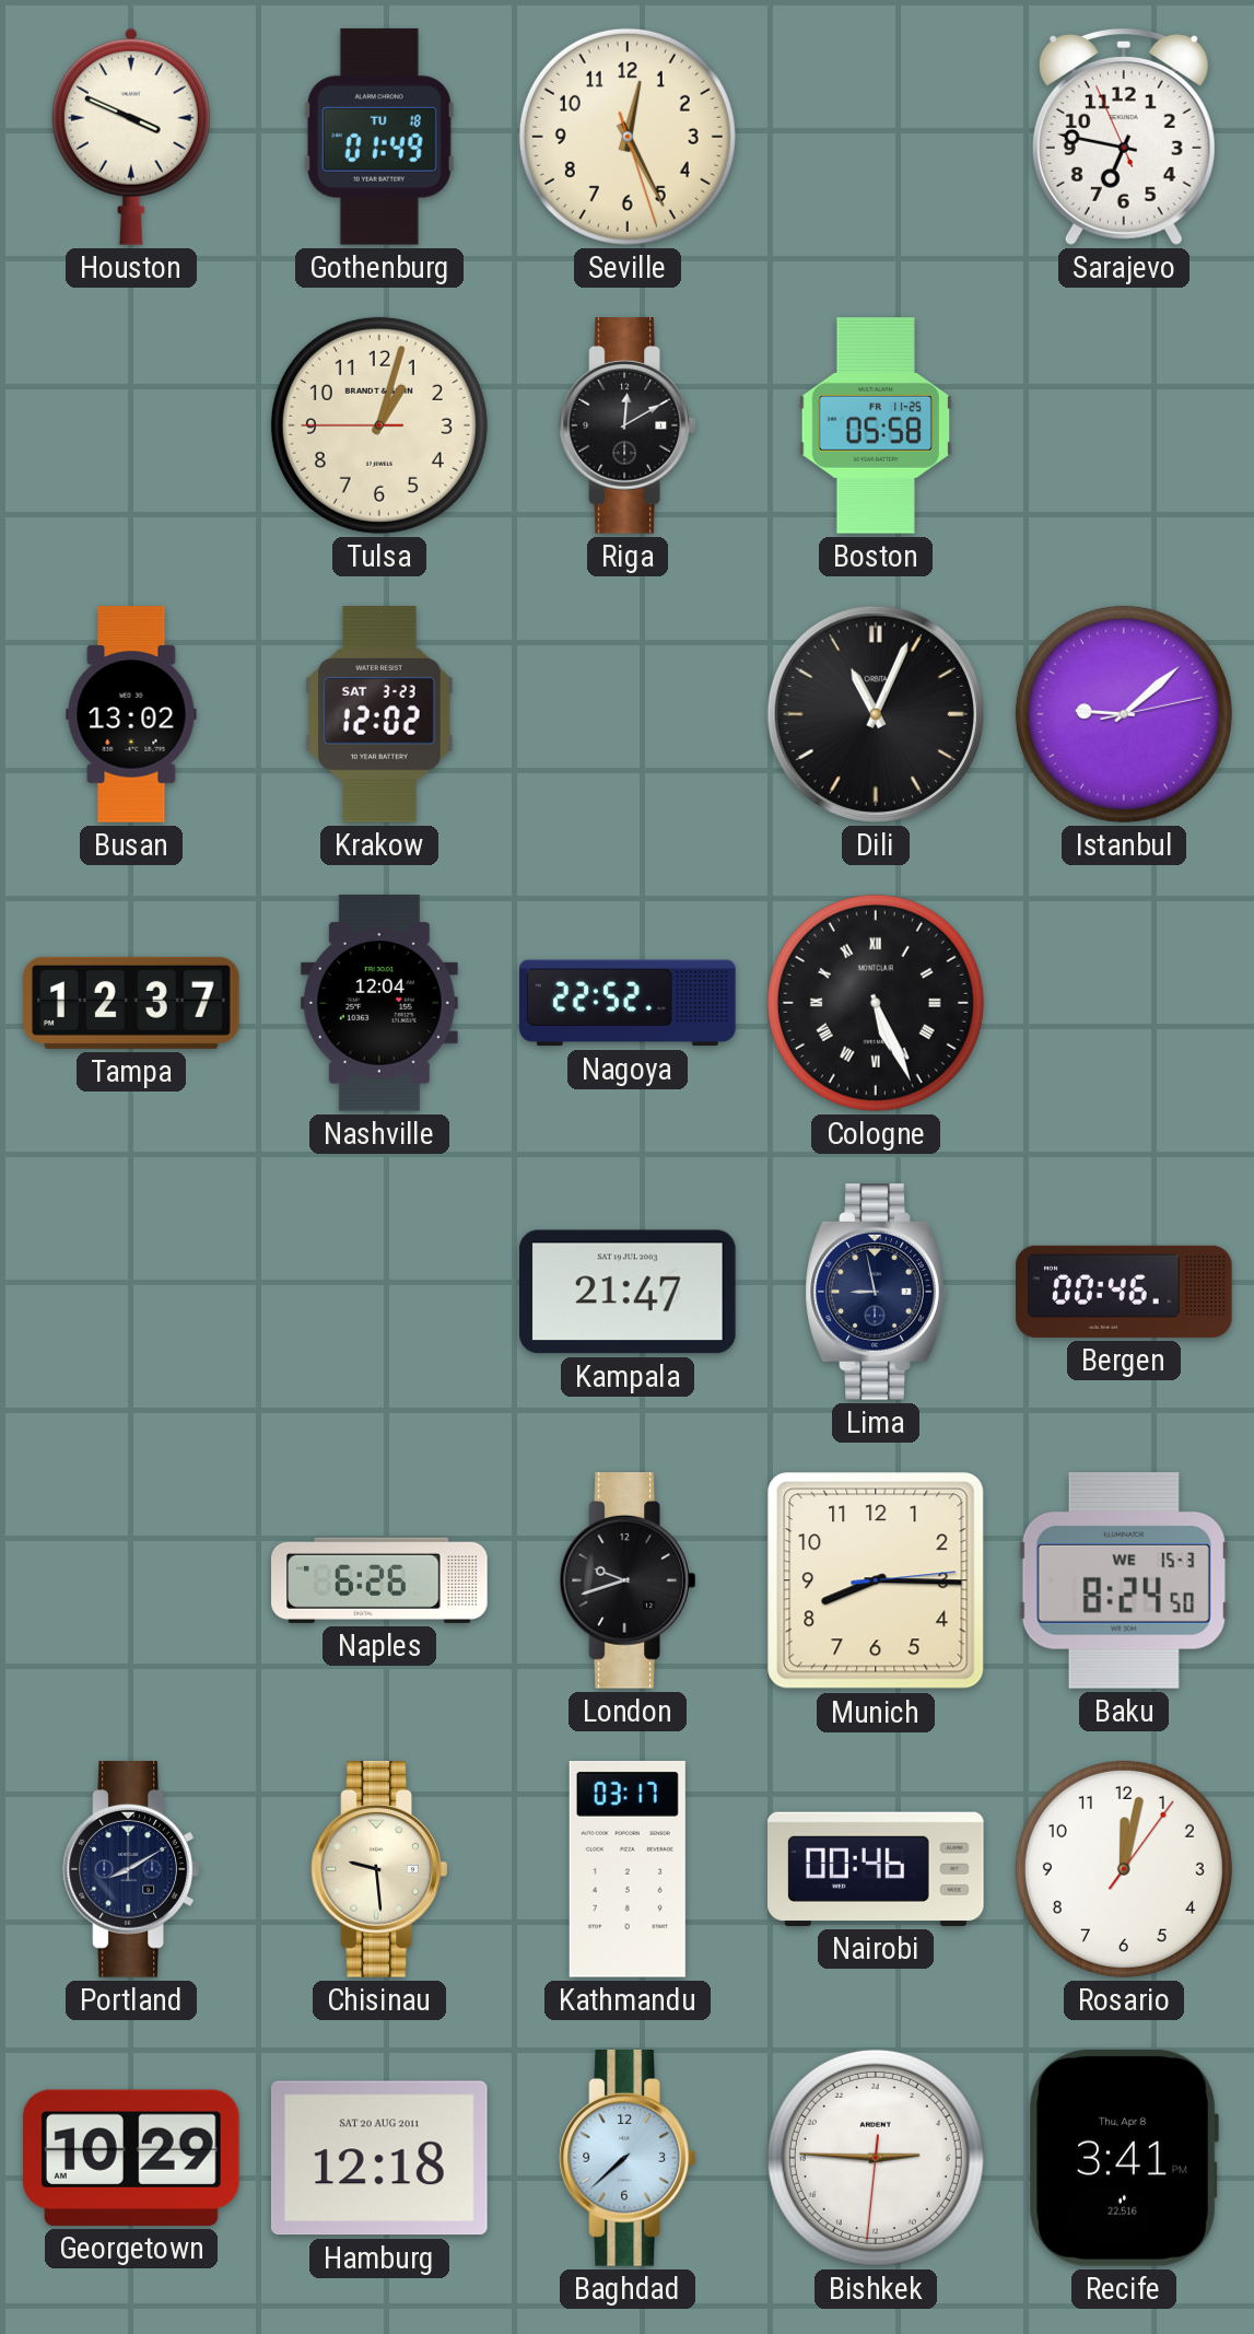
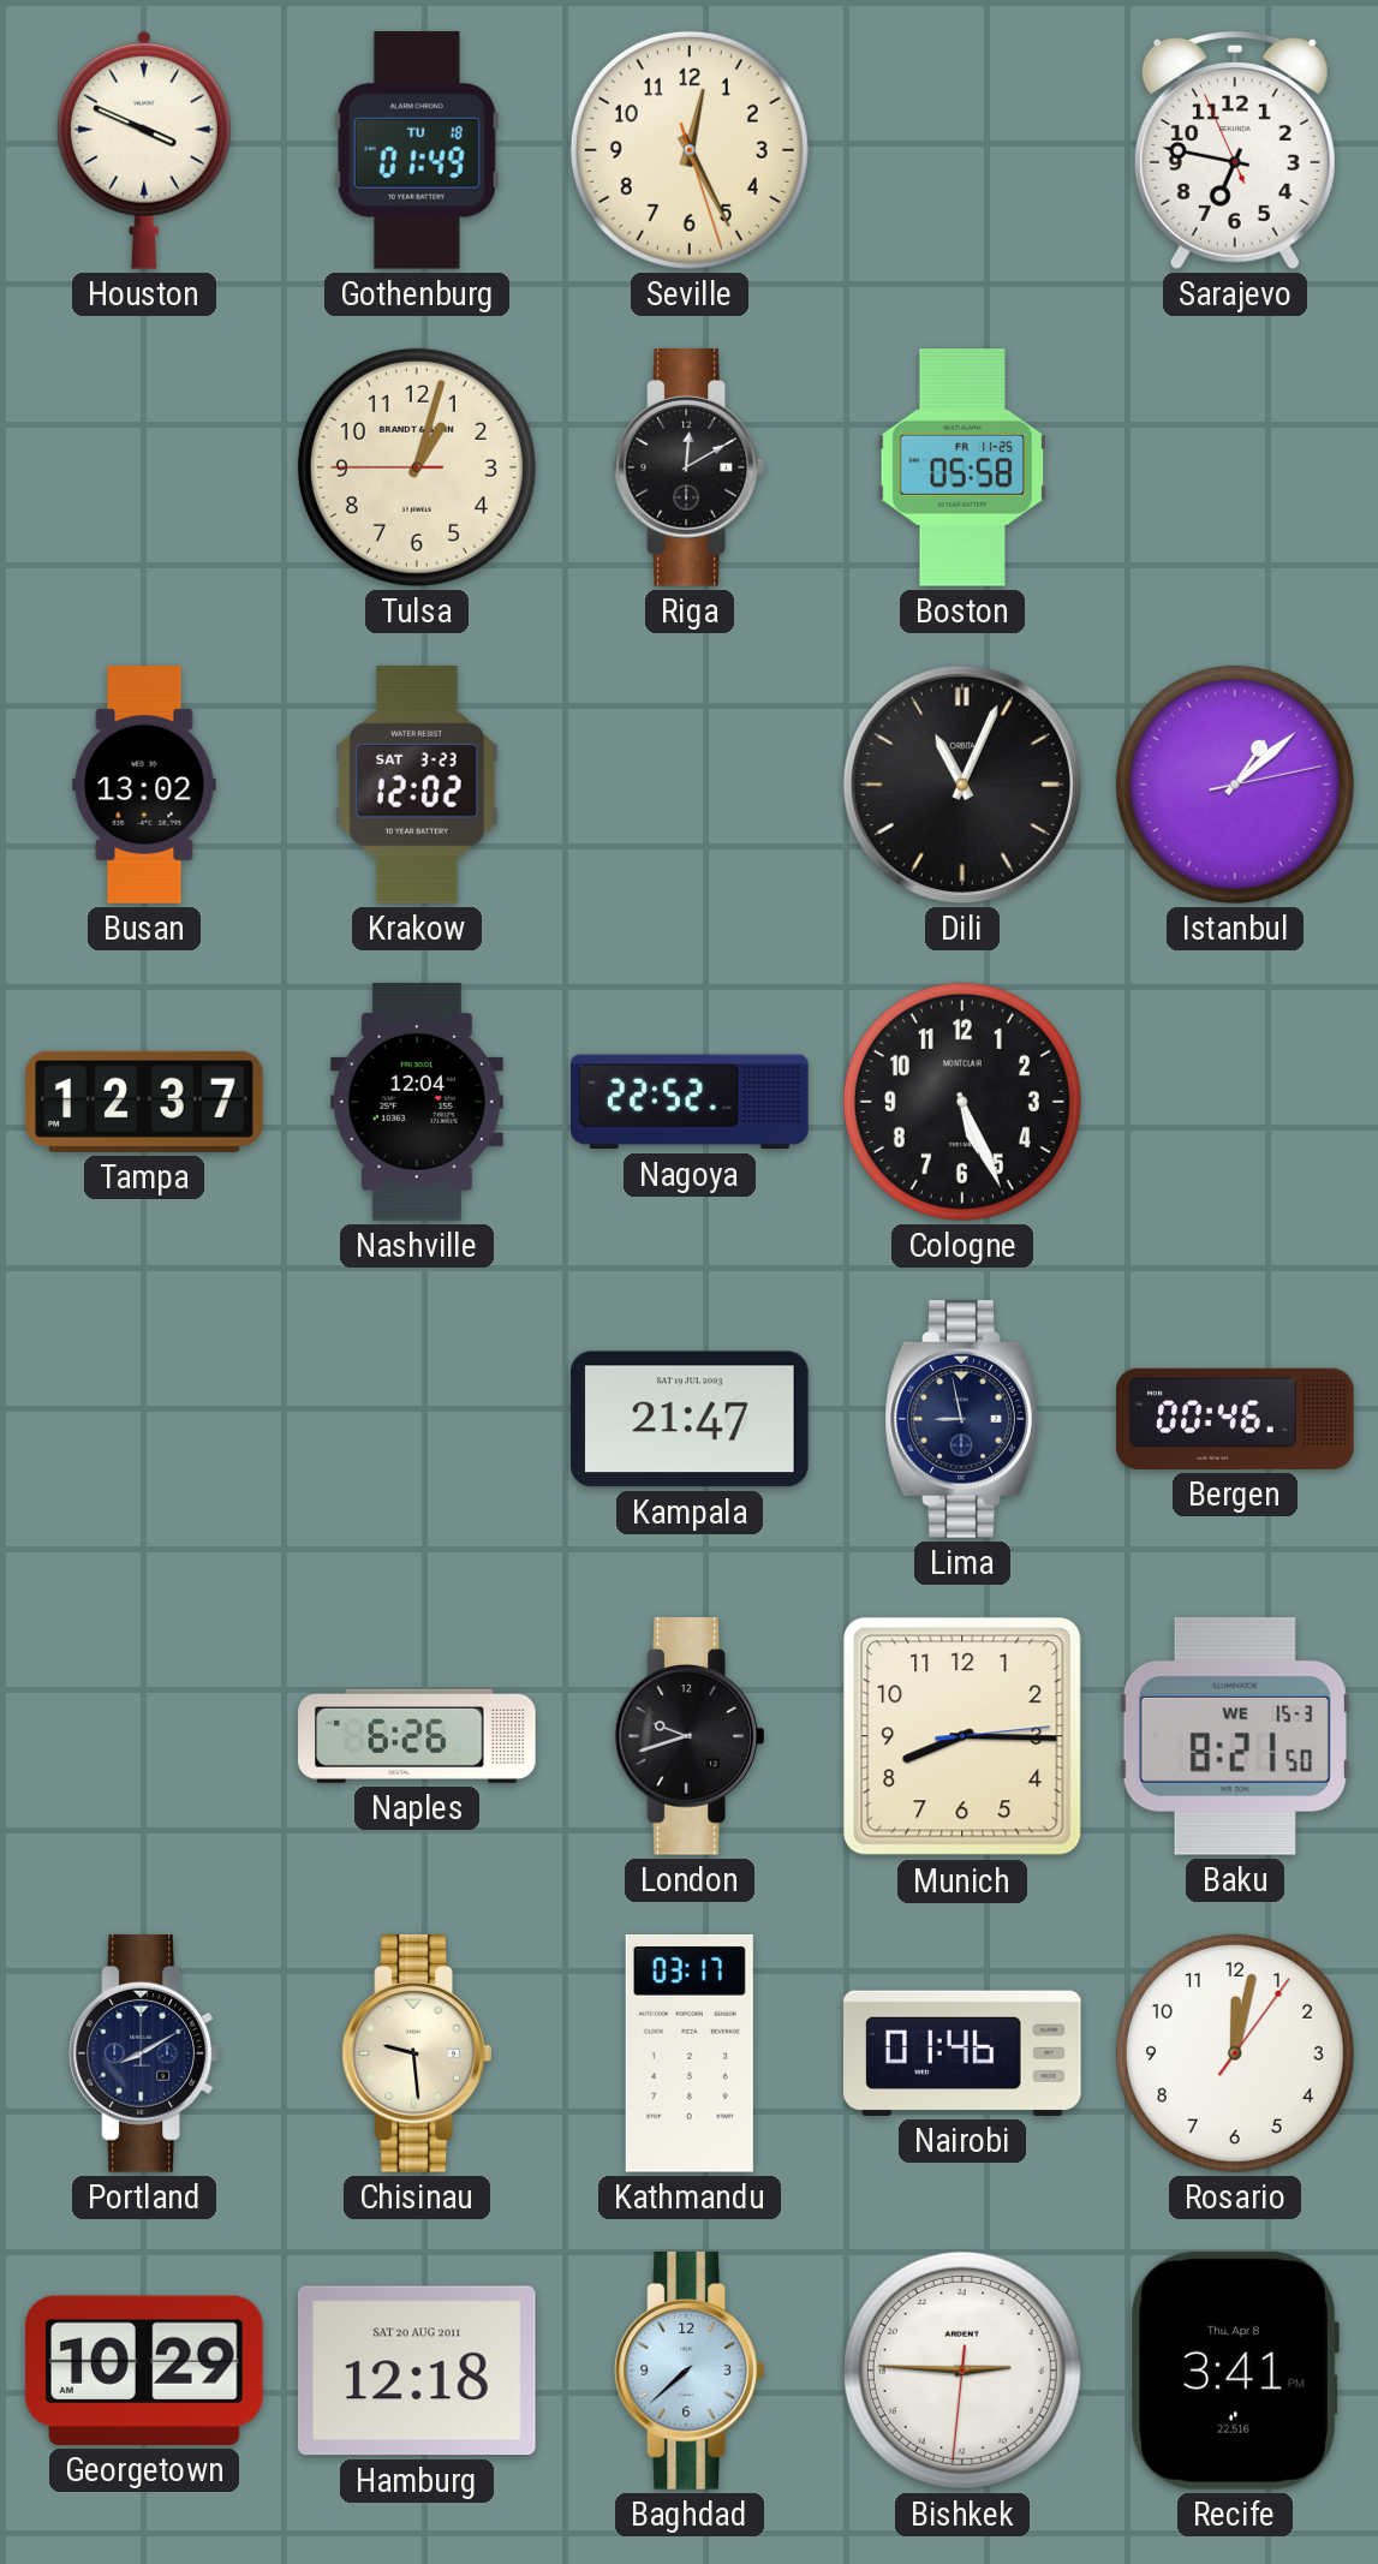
Istanbul: 9:08 -> 1:08 (1235, 785)
Cologne numerals: Roman -> Arabic (962, 1102)
Baku: 8:24 -> 8:21 (1235, 1736)
Nairobi: 00:46 -> 01:46 (964, 2053)
